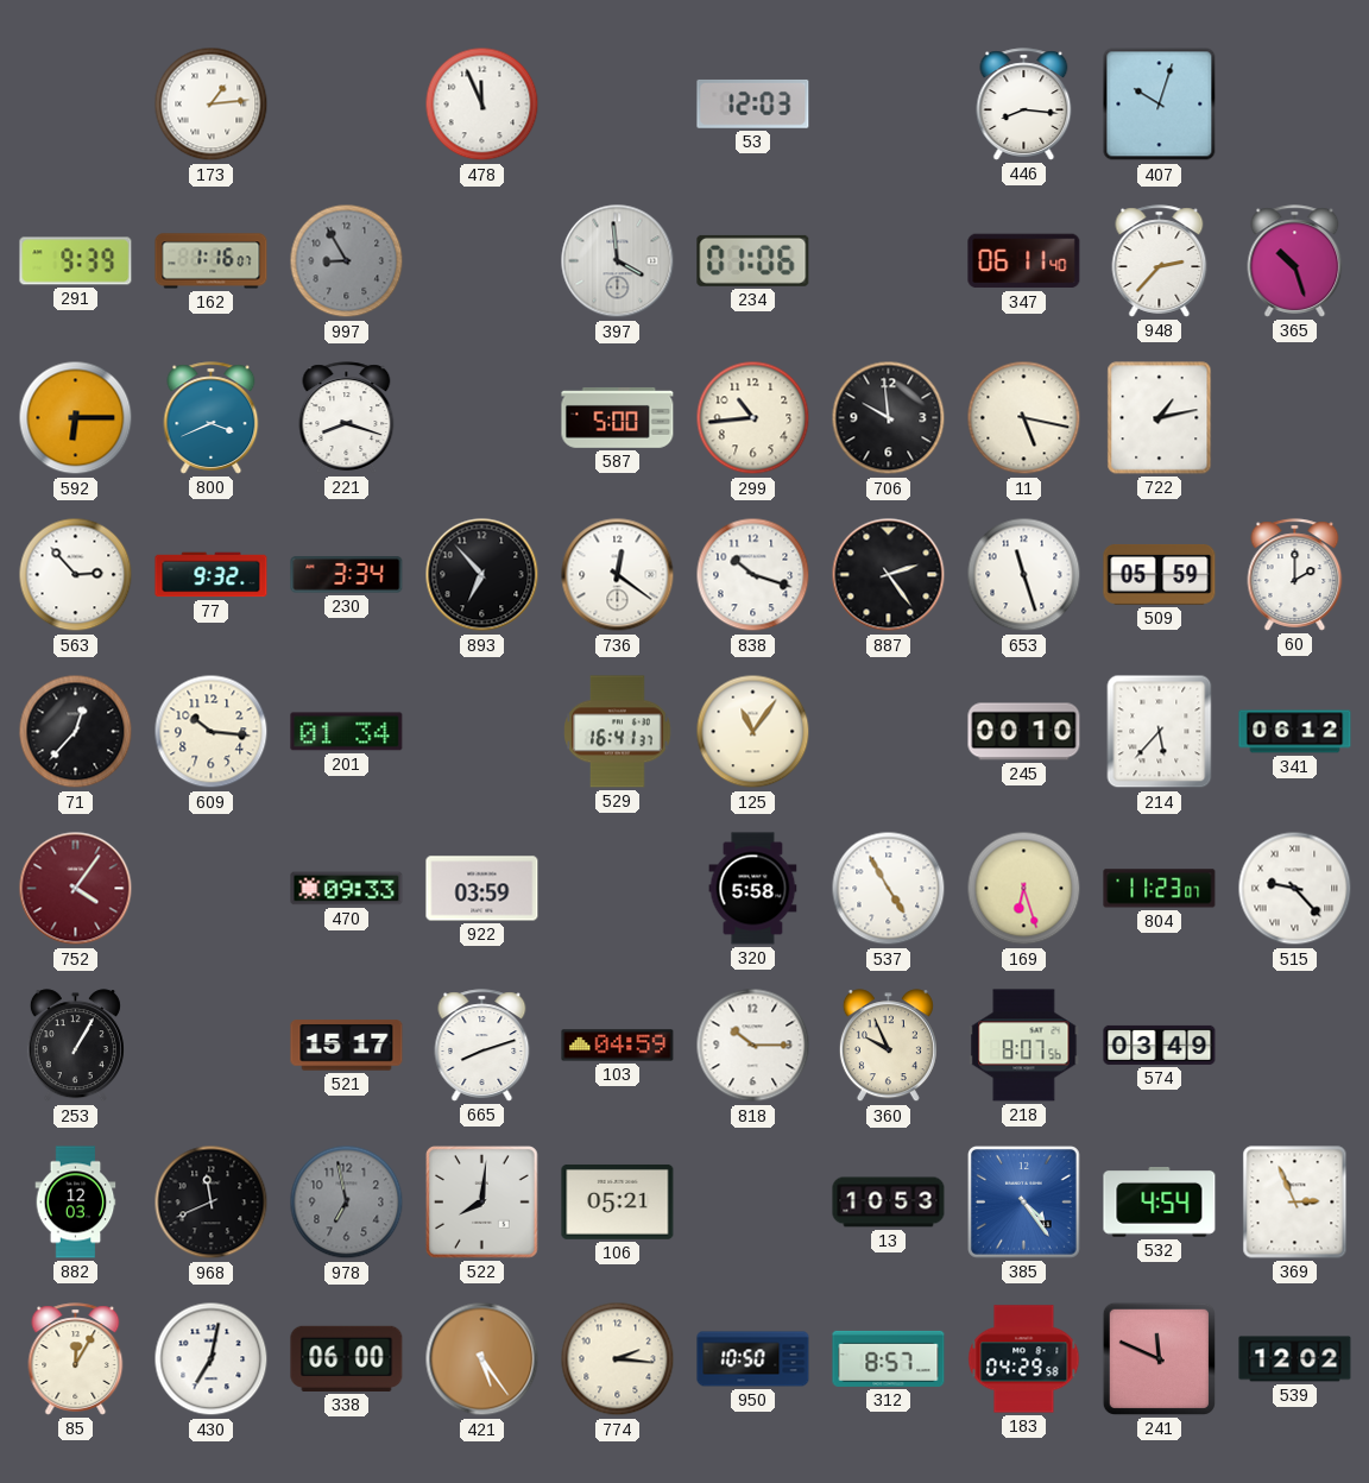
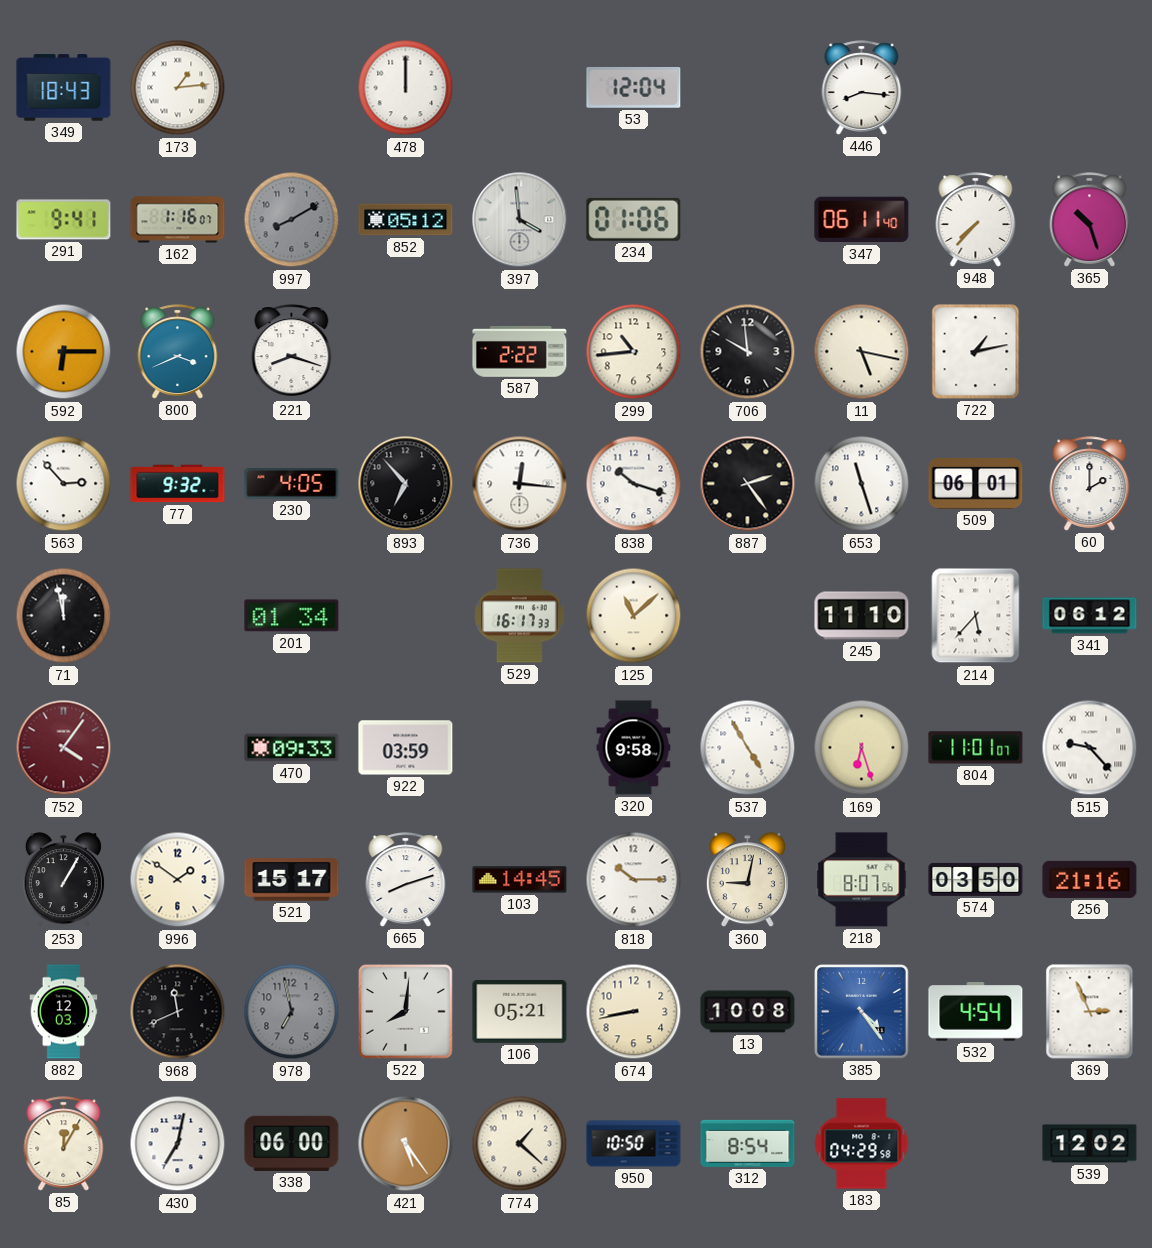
349: none -> 18:43 (64, 88)
478: 11:56 -> 12:00 (406, 88)
53: 12:03 -> 12:04 (634, 87)
407: 10:03 -> none (1160, 105)
291: 9:39 -> 9:41 (64, 220)
997: 8:55 -> 8:10 (292, 220)
852: none -> 05:12 (406, 220)
948: 2:37 -> 7:37 (976, 220)
587: 5:00 -> 2:22 (520, 351)
230: 3:34 -> 4:05 (292, 484)
736: 12:21 -> 12:16 (520, 484)
509: 05:59 -> 06:01 (976, 483)
71: 12:37 -> 11:58 (64, 616)
609: 10:16 -> none (212, 732)
529: 16:41 -> 16:17 (520, 616)
125: 11:06 -> 11:08 (634, 616)
245: 00:10 -> 11:10 (862, 616)
320: 5:58 -> 9:58 (634, 748)
804: 11:23 -> 11:01 (976, 748)
996: none -> 1:51 (178, 880)
103: 04:59 -> 14:45 (520, 880)
360: 9:56 -> 9:02 (747, 880)
574: 03:49 -> 03:50 (976, 879)
256: none -> 21:16 (1090, 879)
674: none -> 8:43 (634, 1012)
13: 10:53 -> 10:08 (748, 1012)
774: 2:16 -> 1:22 (520, 1144)
312: 8:57 -> 8:54 (748, 1143)
241: 11:49 -> none (1159, 1358)
